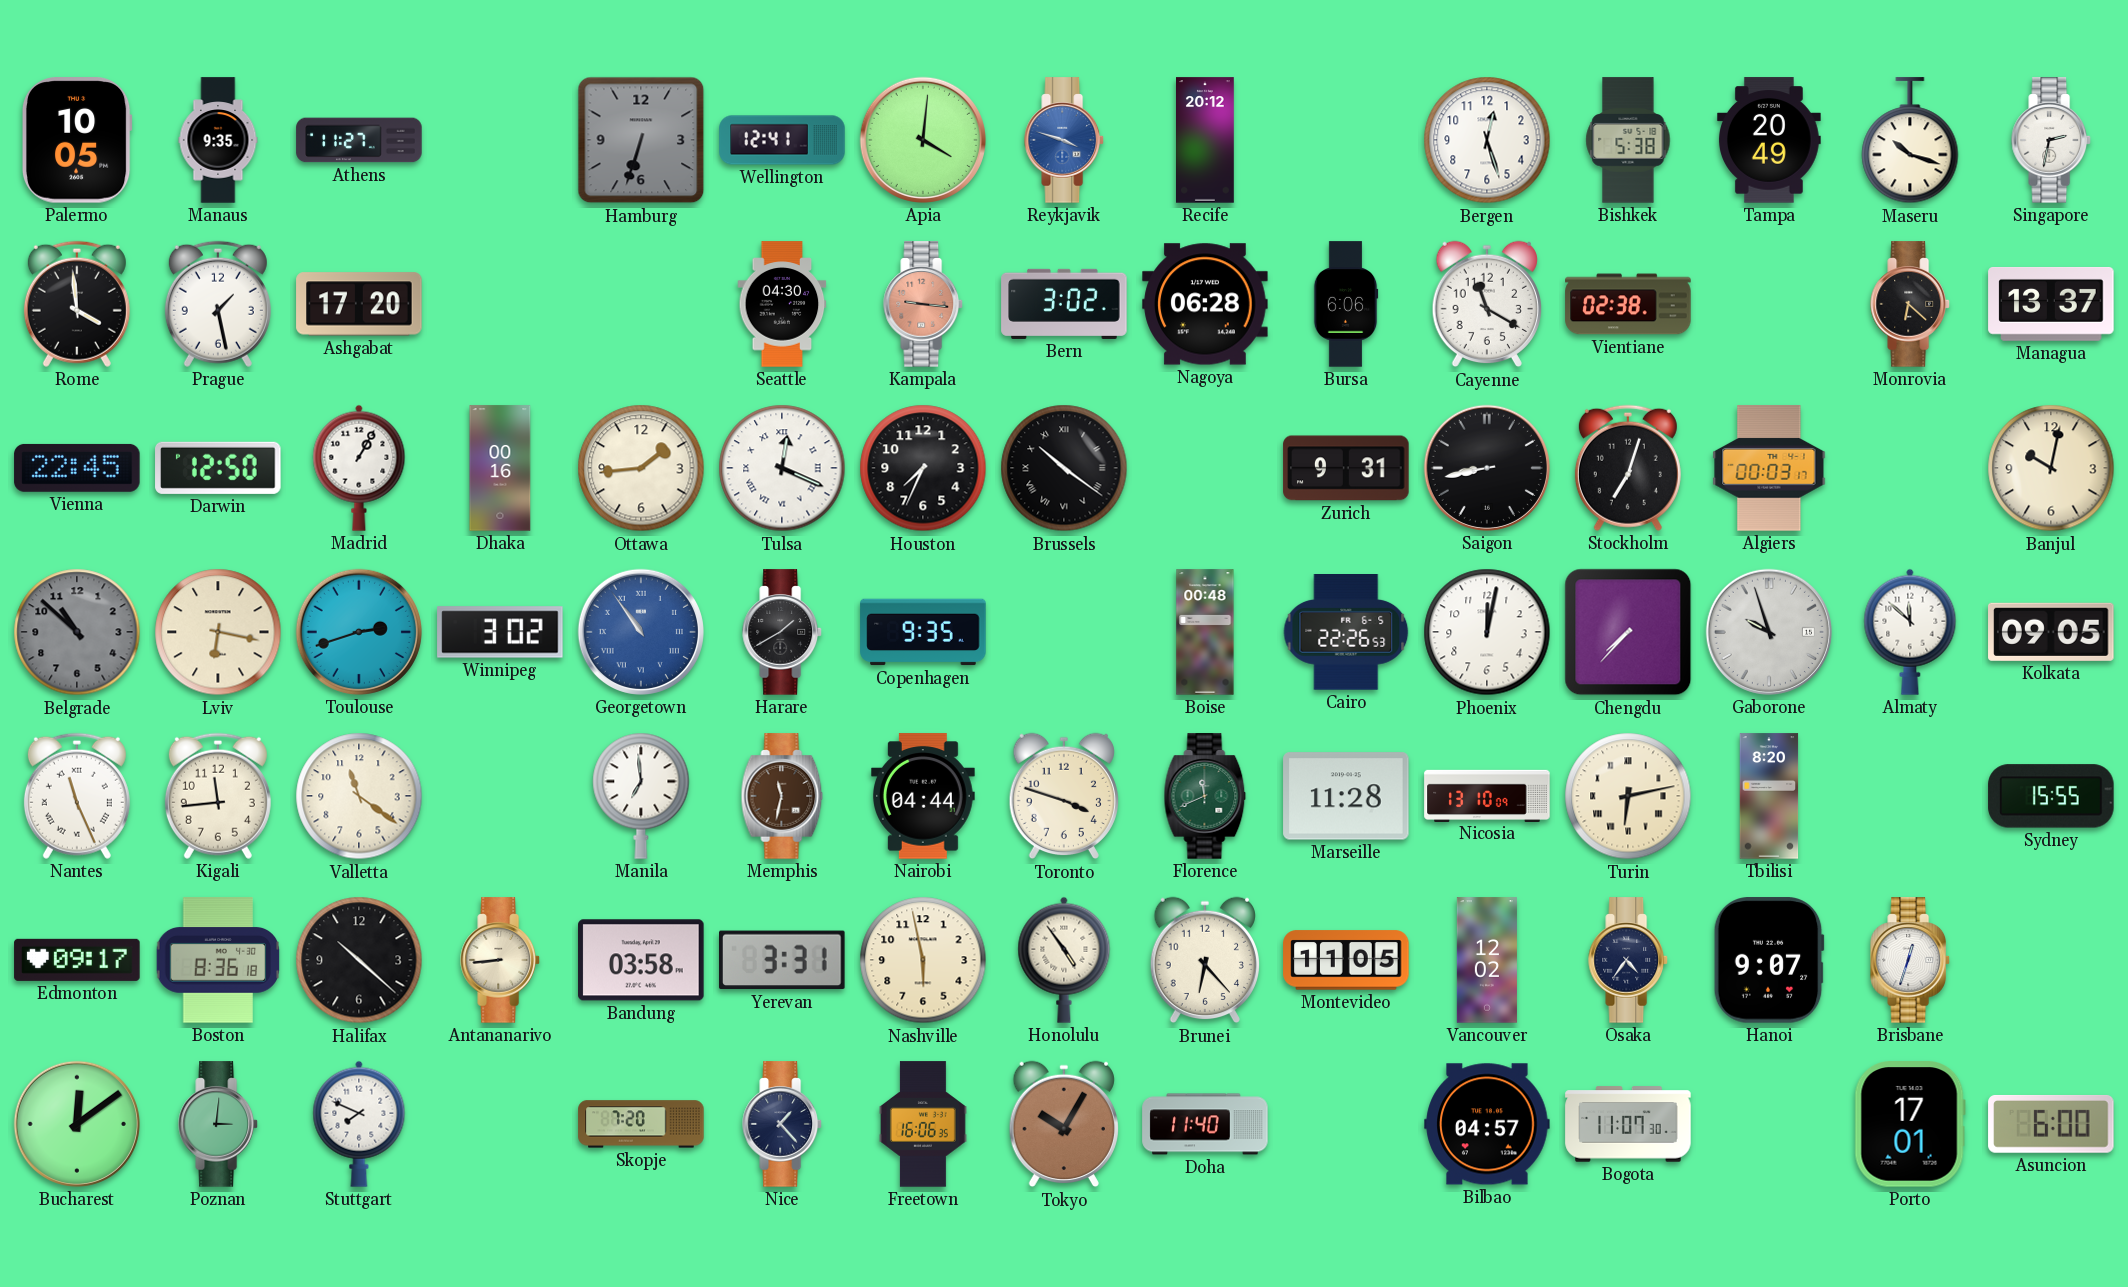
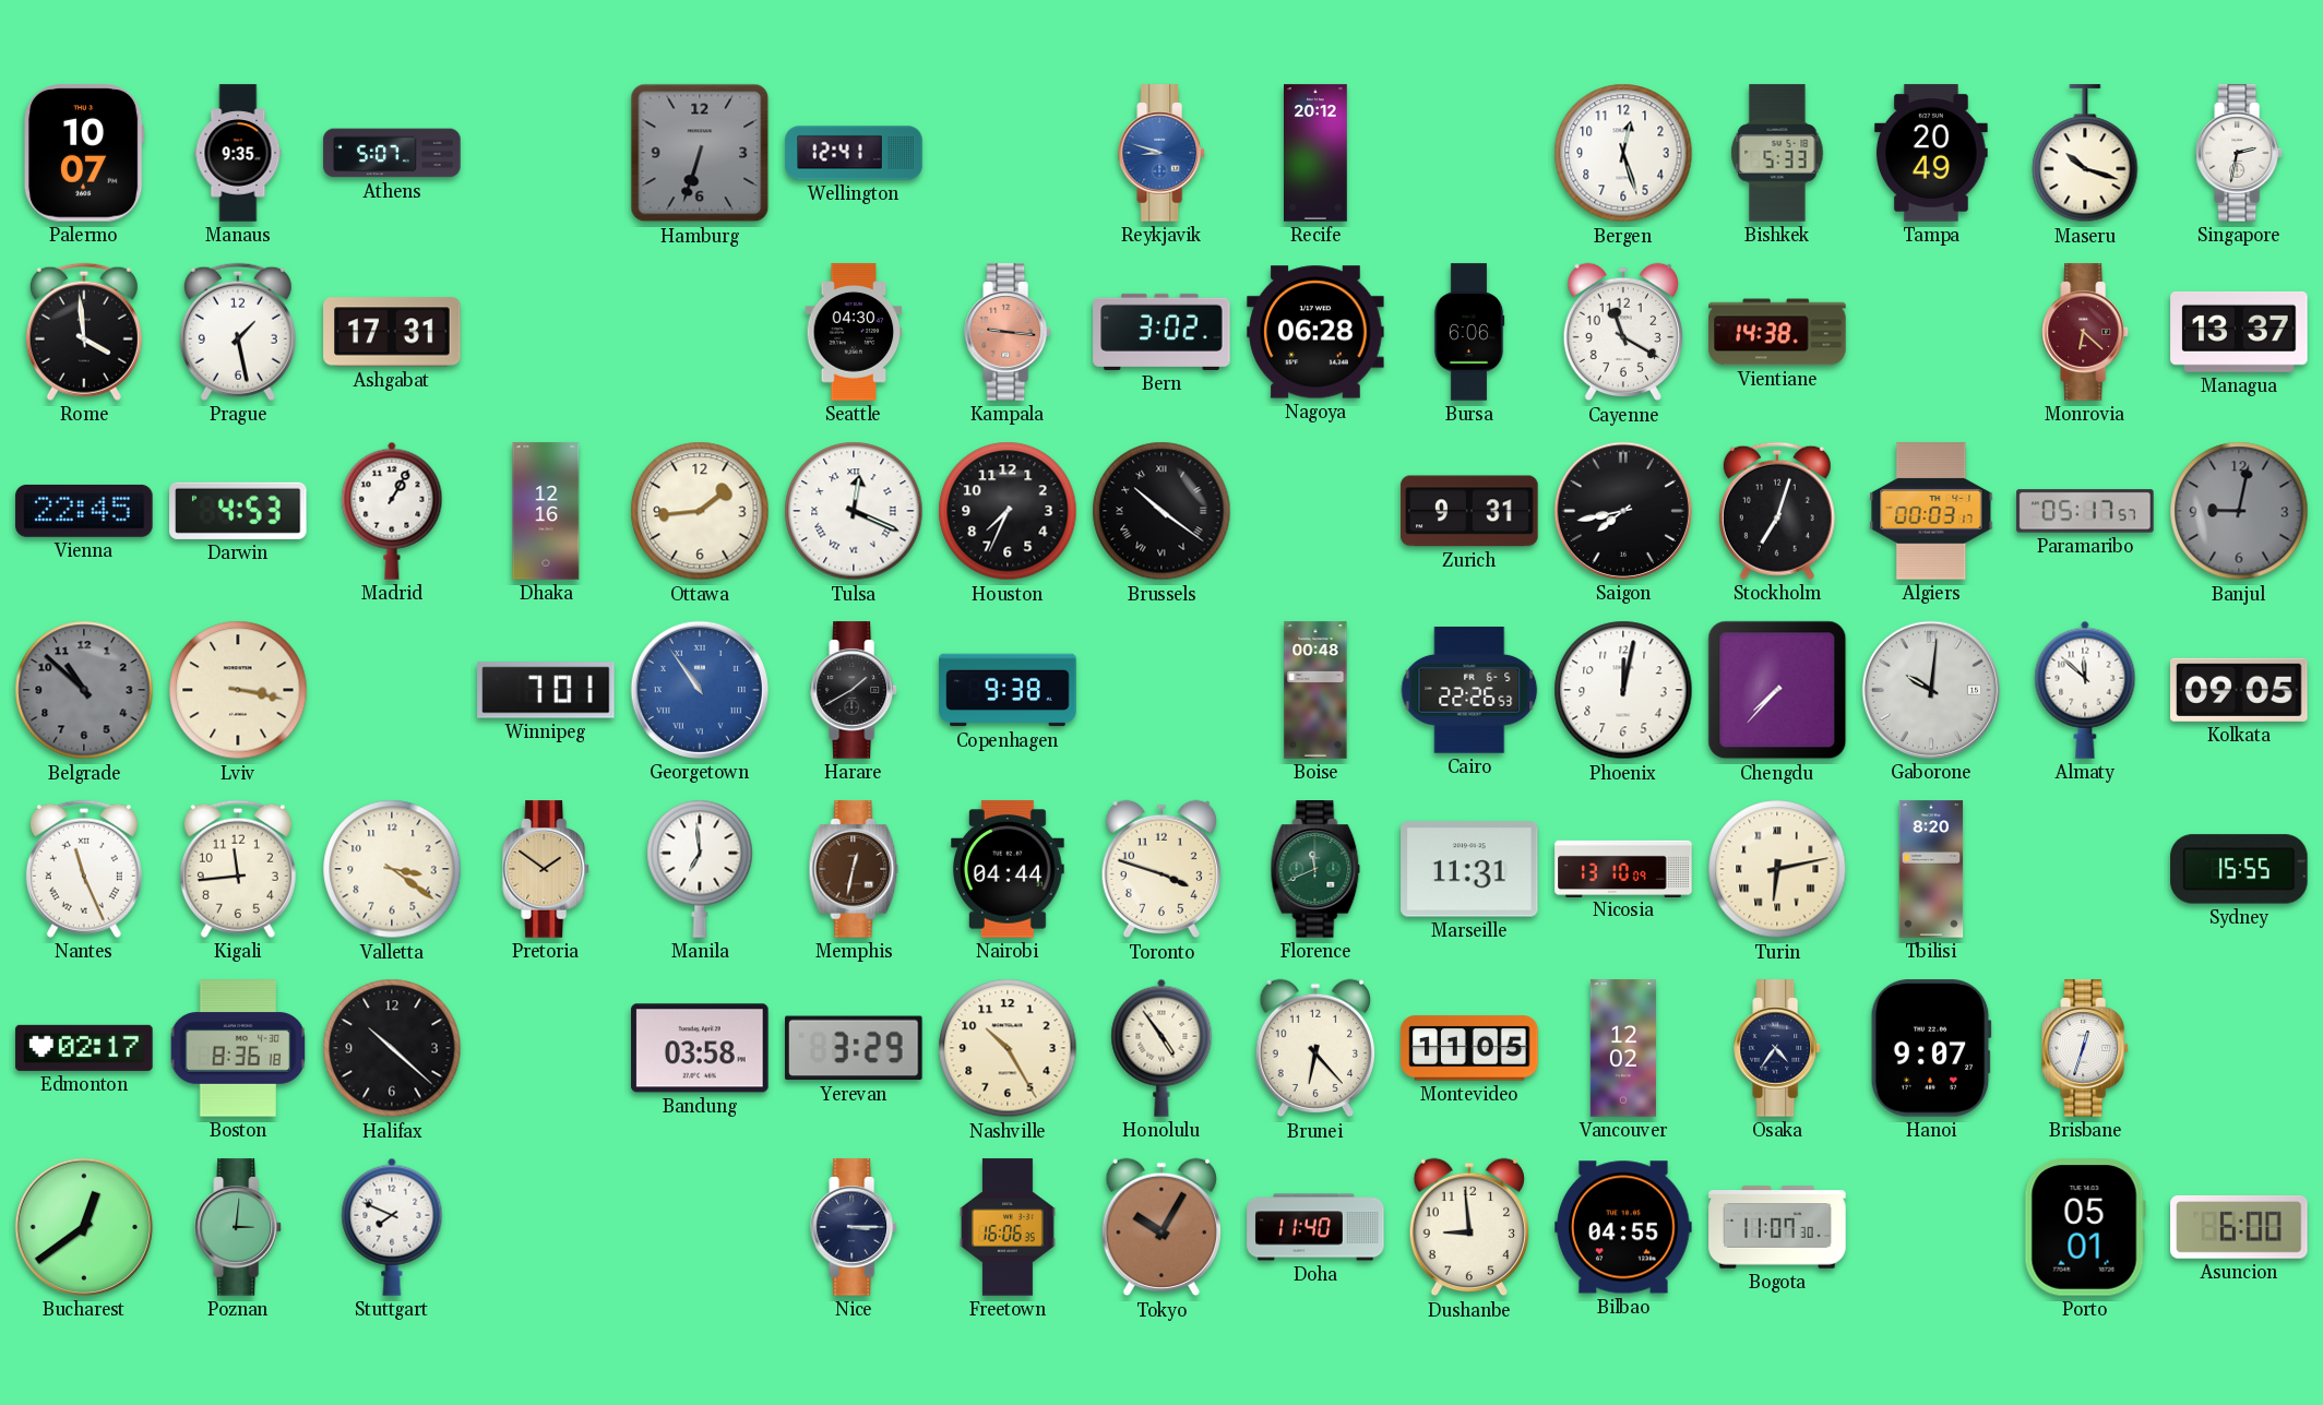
Palermo: 10:05 -> 10:07 (84, 153)
Athens: 11:27 -> 5:07 (392, 153)
Apia: 4:01 -> none (923, 140)
Reykjavik: 3:48 -> 8:48 (1163, 153)
Bishkek: 5:38 -> 5:33 (1777, 153)
Ashgabat: 17:20 -> 17:31 (392, 332)
Vientiane: 02:38 -> 14:38 (1777, 332)
Monrovia dial: black -> burgundy (2086, 332)
Darwin: 12:50 -> 4:53 (238, 511)
Dhaka: 00:16 -> 12:16 (546, 511)
Saigon: 8:43 -> 7:43 (1623, 511)
Paramaribo: none -> 05:17 (2085, 511)
Banjul: 10:02 -> 9:02 (2239, 511)
Banjul dial: cream -> grey (2239, 511)
Lviv: 6:17 -> 3:17 (238, 690)
Toulouse: 2:42 -> none (359, 632)
Winnipeg: 3:02 -> 7:01 (546, 690)
Copenhagen: 9:35 -> 9:38 (1008, 690)
Gaborone: 9:57 -> 10:01 (1931, 690)
Valletta: 11:21 -> 3:21 (392, 869)
Pretoria: none -> 1:51 (547, 869)
Memphis: 11:32 -> 12:32 (854, 869)
Marseille: 11:28 -> 11:31 (1469, 869)
Edmonton: 09:17 -> 02:17 (84, 1048)
Antananarivo: 8:44 -> none (501, 960)
Yerevan: 3:31 -> 3:29 (855, 1048)
Nashville: 5:58 -> 10:25 (1008, 1048)
Bucharest: 12:09 -> 12:39 (84, 1227)
Skopje: 7:20 -> none (641, 1124)
Nice: 1:23 -> 3:15 (855, 1227)
Dushanbe: none -> 8:59 (1468, 1227)
Bilbao: 04:57 -> 04:55 (1623, 1227)
Porto: 17:01 -> 05:01 (2085, 1227)
